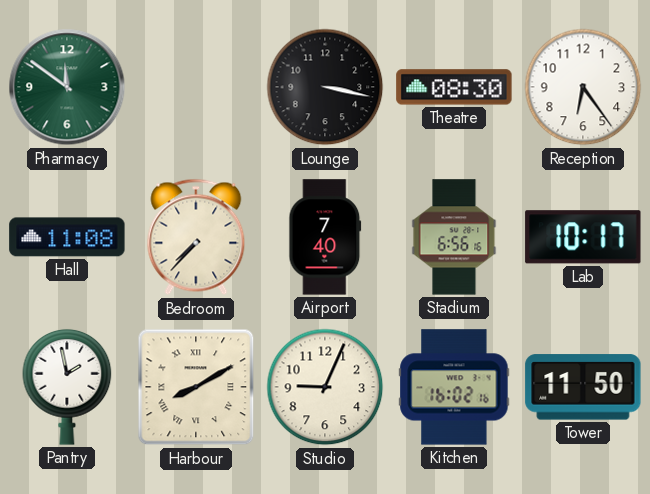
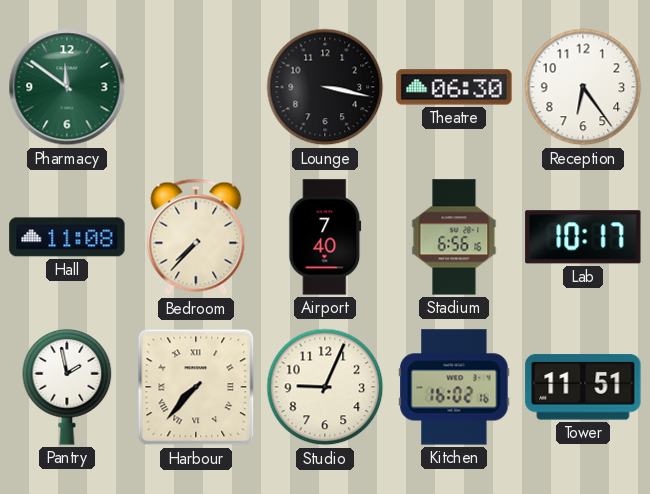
Theatre: 08:30 -> 06:30 (454, 87)
Harbour: 8:10 -> 7:37 (196, 387)
Tower: 11:50 -> 11:51 (583, 387)
